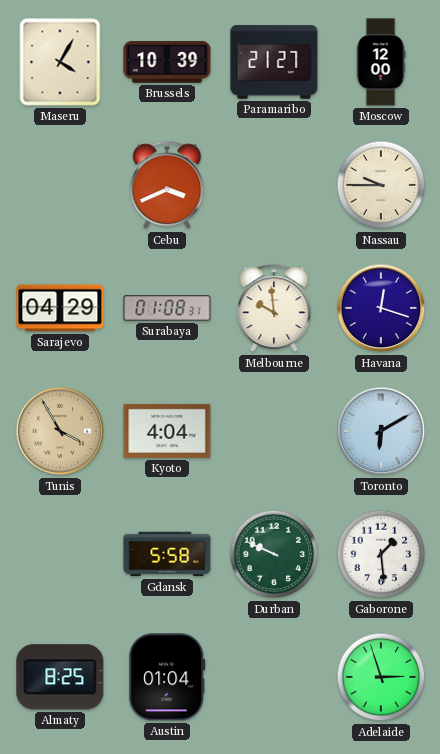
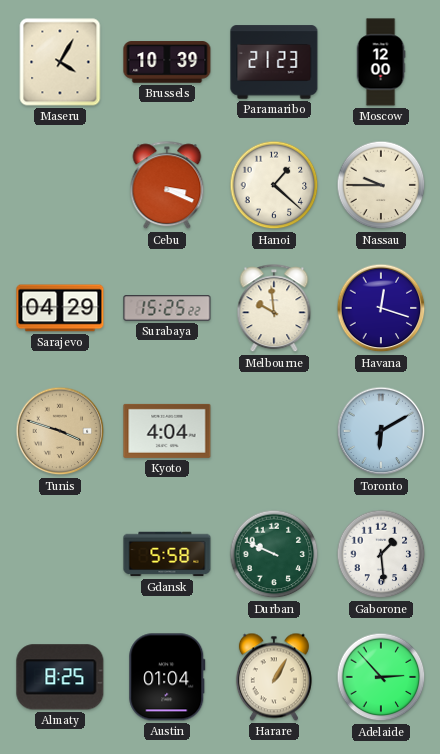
Paramaribo: 21:27 -> 21:23 (274, 62)
Cebu: 3:41 -> 3:19 (167, 186)
Hanoi: none -> 1:22 (274, 185)
Surabaya: 01:08 -> 15:25 (167, 308)
Tunis: 3:55 -> 3:48 (60, 431)
Harare: none -> 1:05 (274, 677)
Adelaide: 2:57 -> 2:53 (381, 677)
